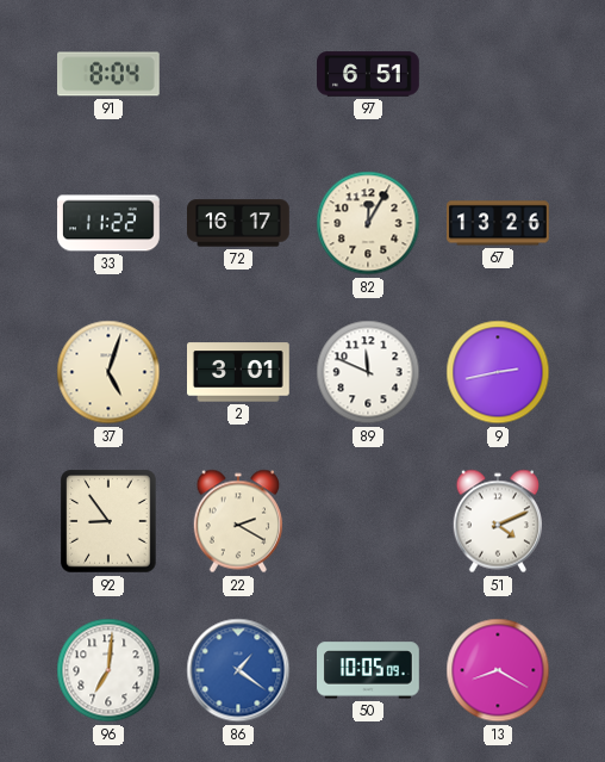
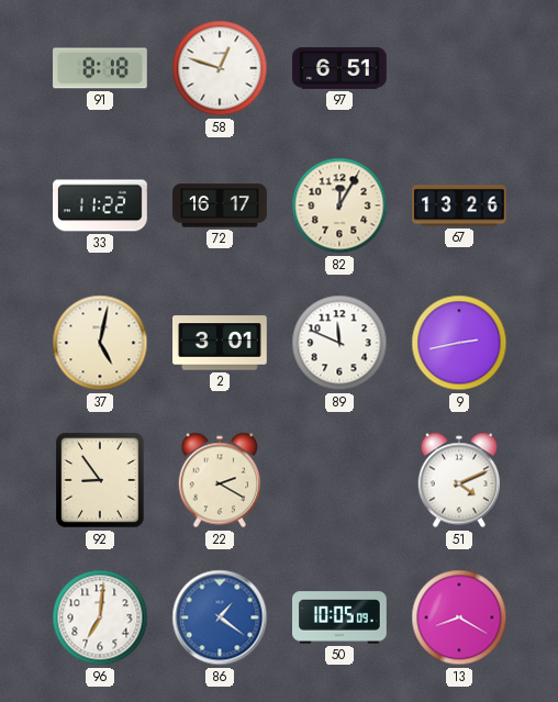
91: 8:04 -> 8:18 (101, 68)
58: none -> 12:48 (220, 68)
37: 5:03 -> 5:02 (100, 343)
